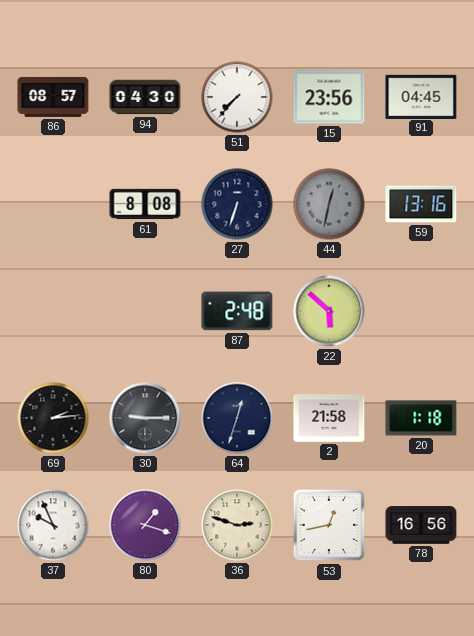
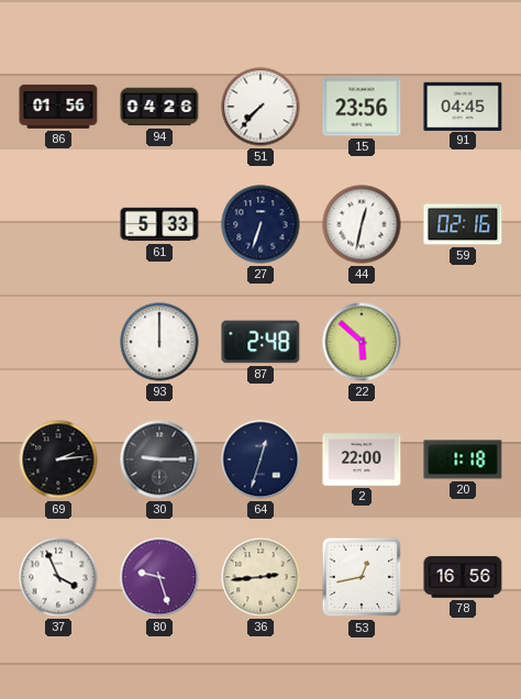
86: 08:57 -> 01:56 (58, 107)
94: 04:30 -> 04:26 (159, 107)
61: 8:08 -> 5:33 (159, 224)
44 dial: grey -> white (362, 224)
59: 13:16 -> 02:16 (463, 224)
93: none -> 12:00 (159, 342)
2: 21:58 -> 22:00 (362, 459)
37: 9:56 -> 3:56 (58, 577)
80: 1:18 -> 9:27 (159, 577)
36: 2:48 -> 2:44 (260, 577)
